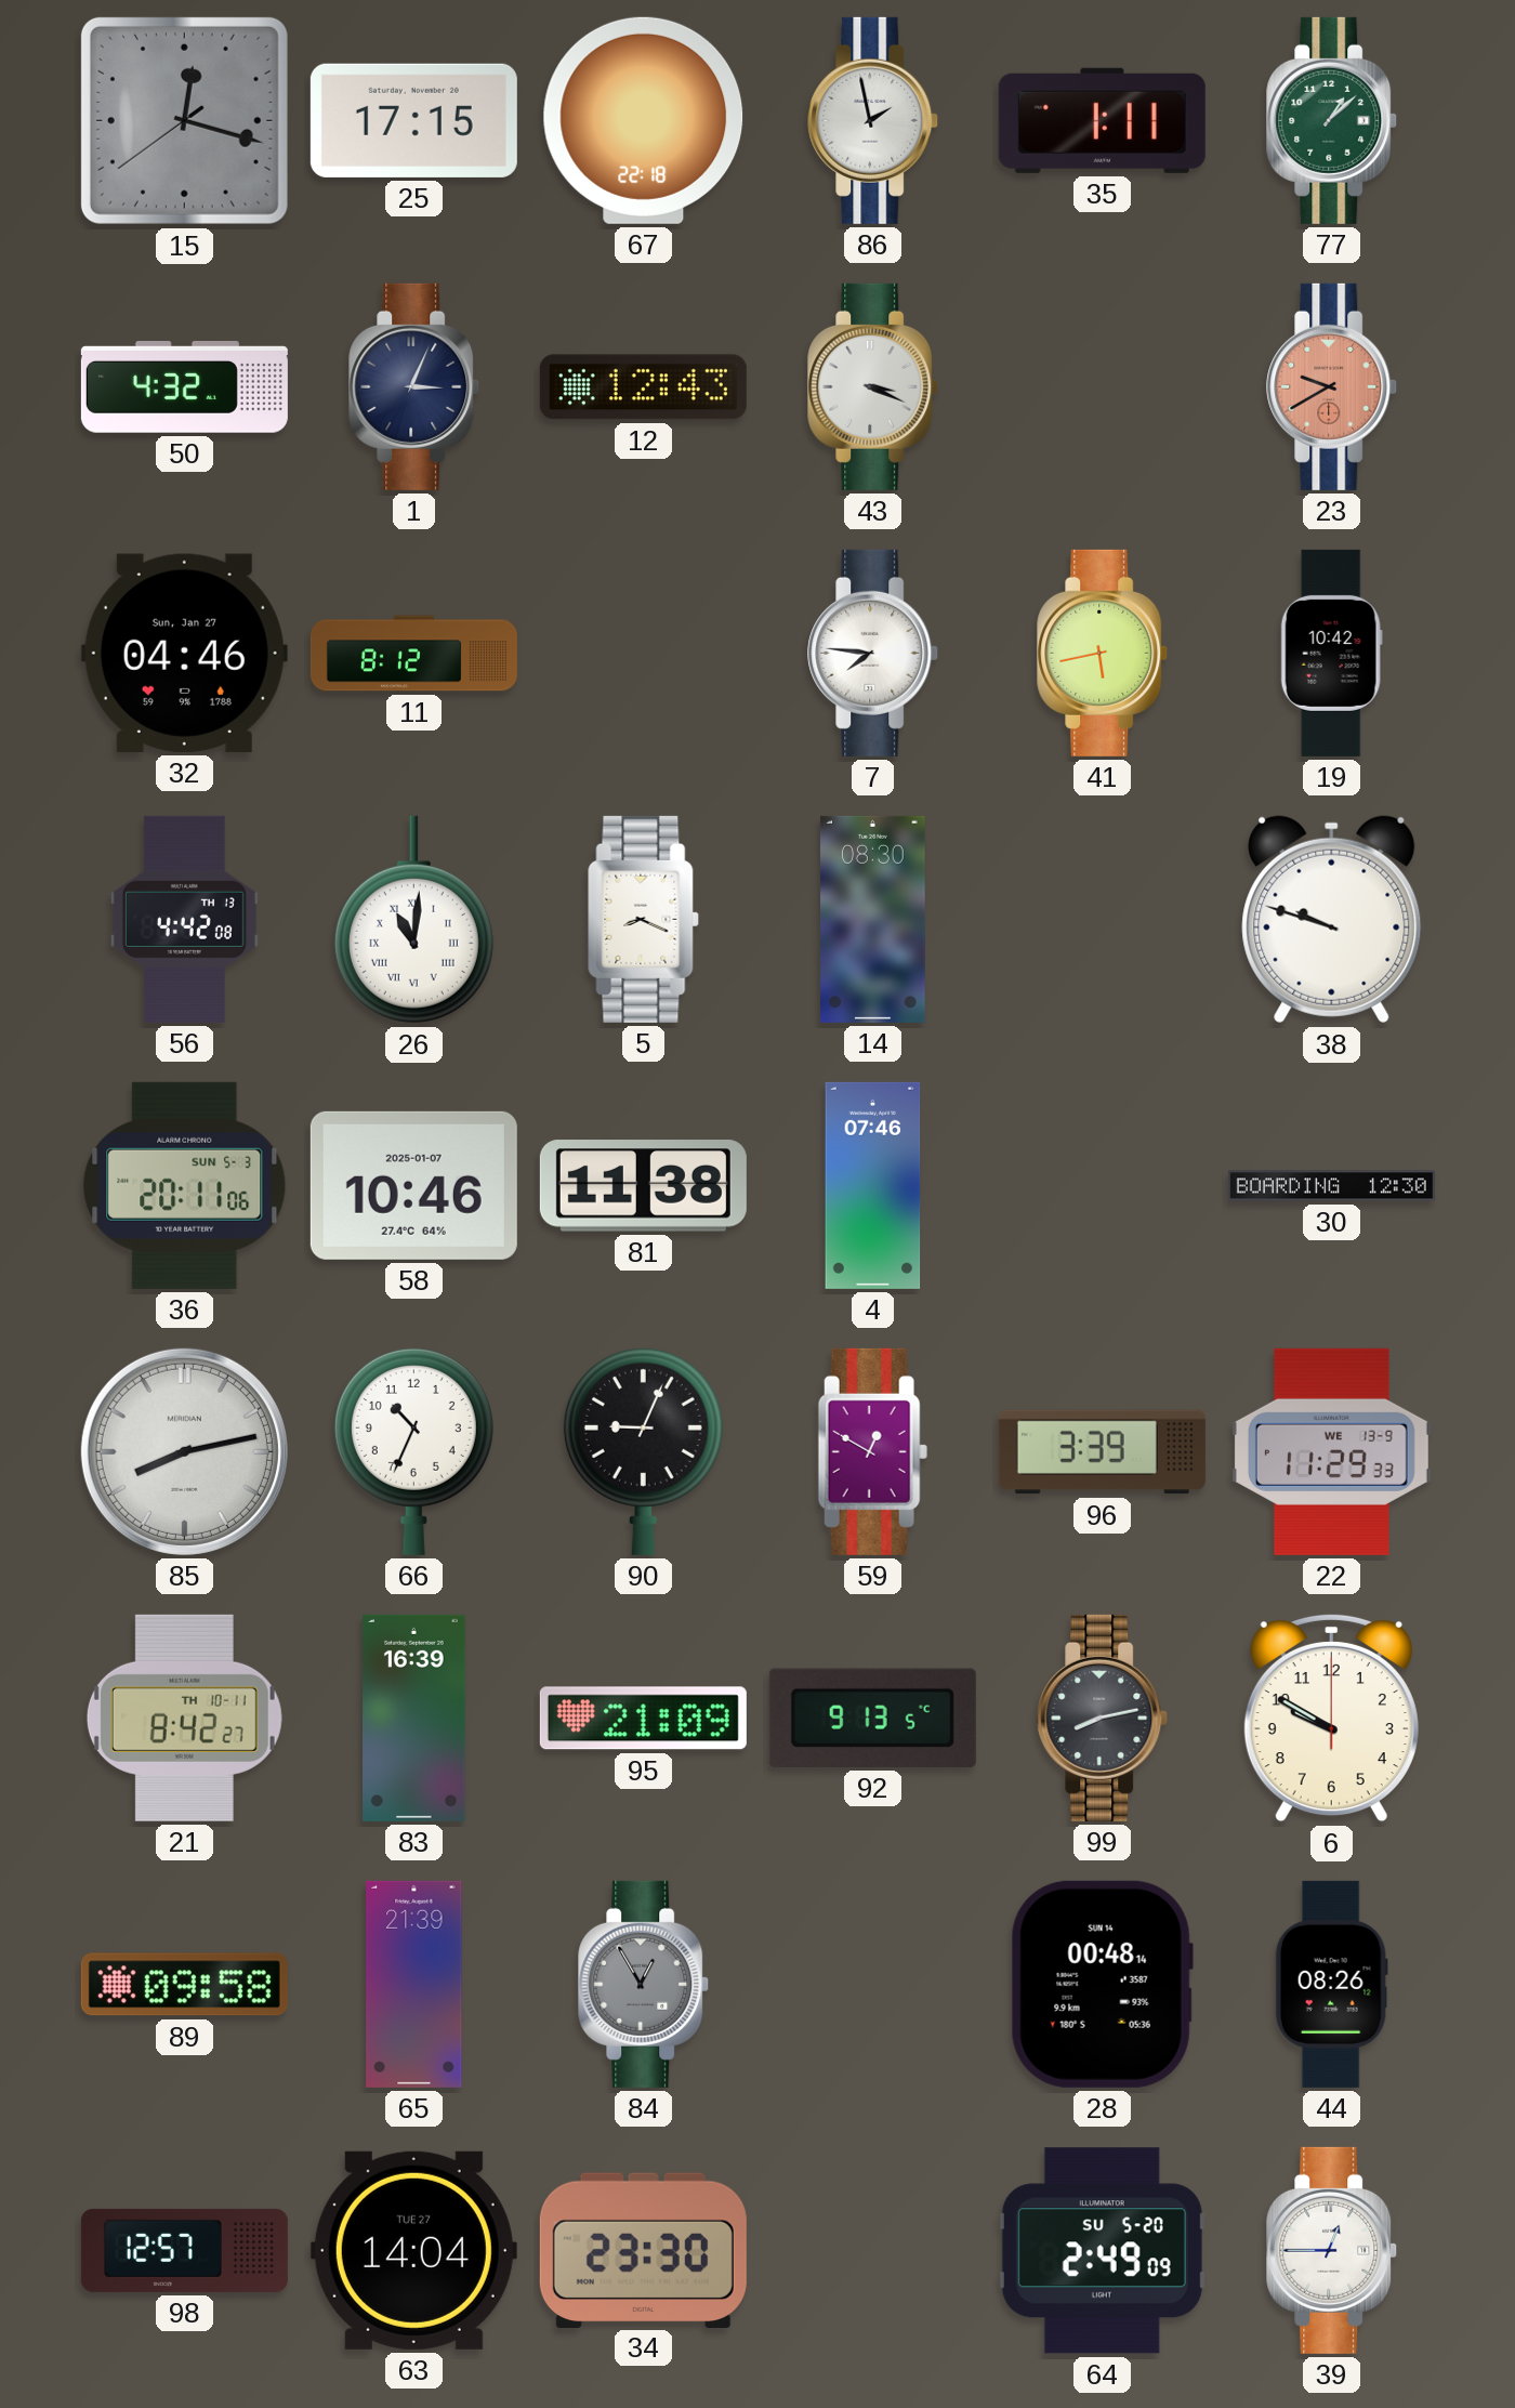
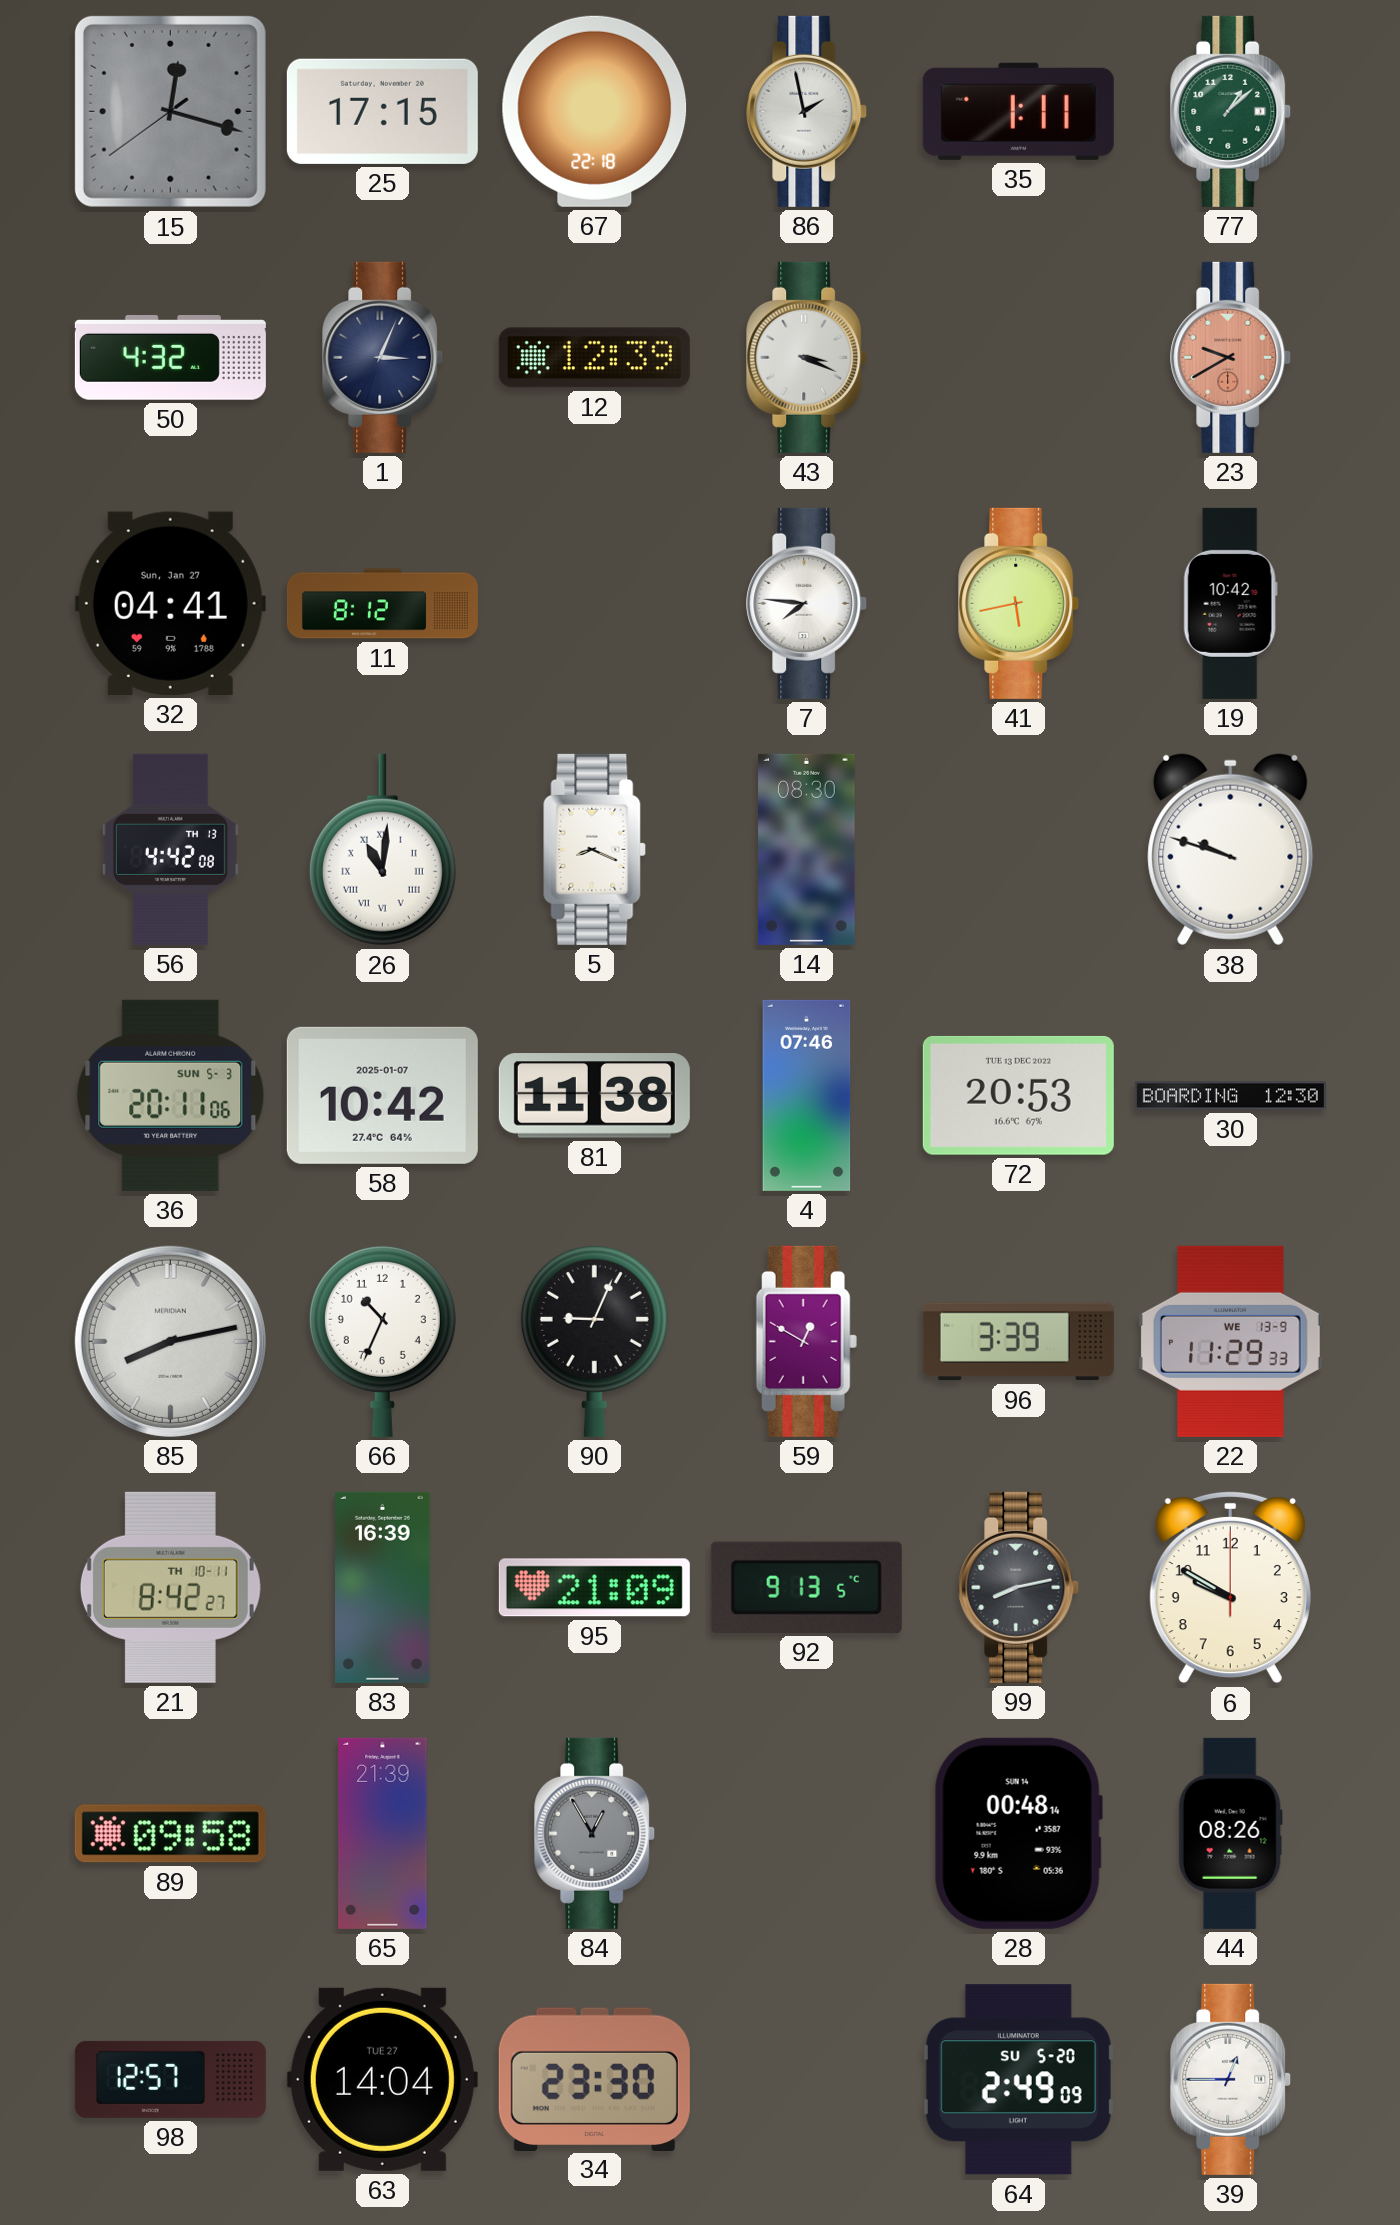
12: 12:43 -> 12:39 (594, 358)
32: 04:46 -> 04:41 (170, 603)
58: 10:46 -> 10:42 (382, 1095)
72: none -> 20:53 (1018, 1095)
